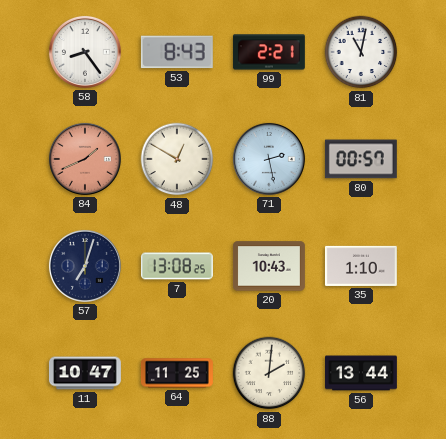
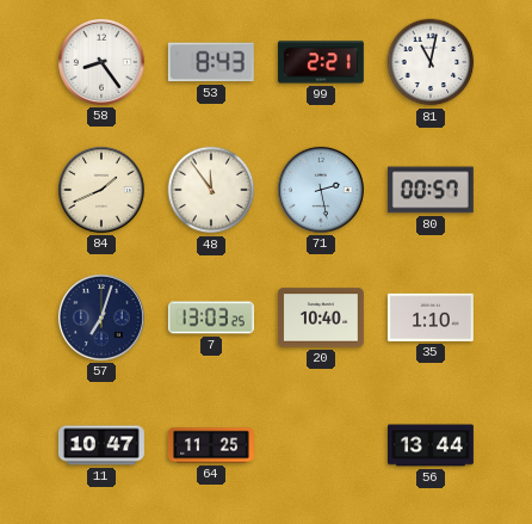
84 dial: salmon -> cream (101, 190)
48: 12:50 -> 11:54 (211, 190)
7: 13:08 -> 13:03 (211, 318)
20: 10:43 -> 10:40 (321, 318)
88: 2:01 -> none (269, 373)
